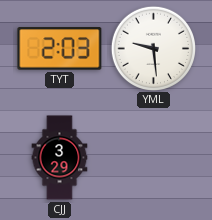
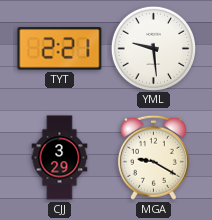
TYT: 2:03 -> 2:21 (60, 49)
MGA: none -> 9:20 (153, 157)
